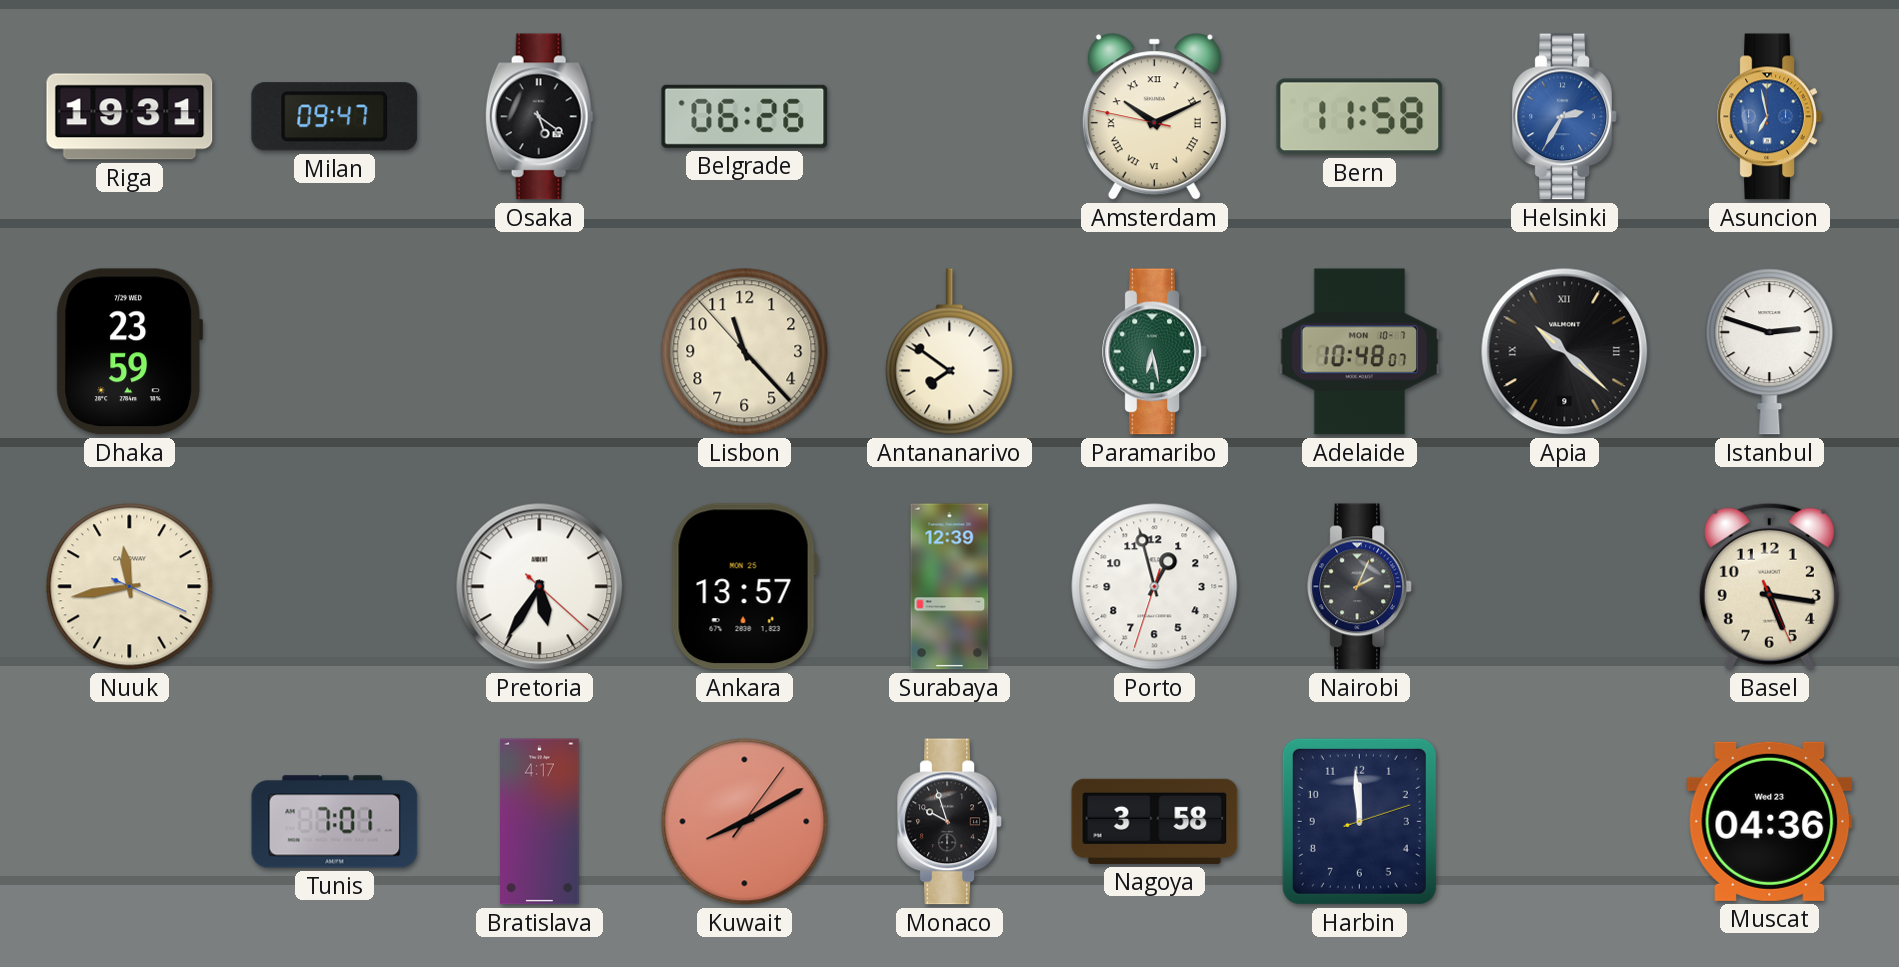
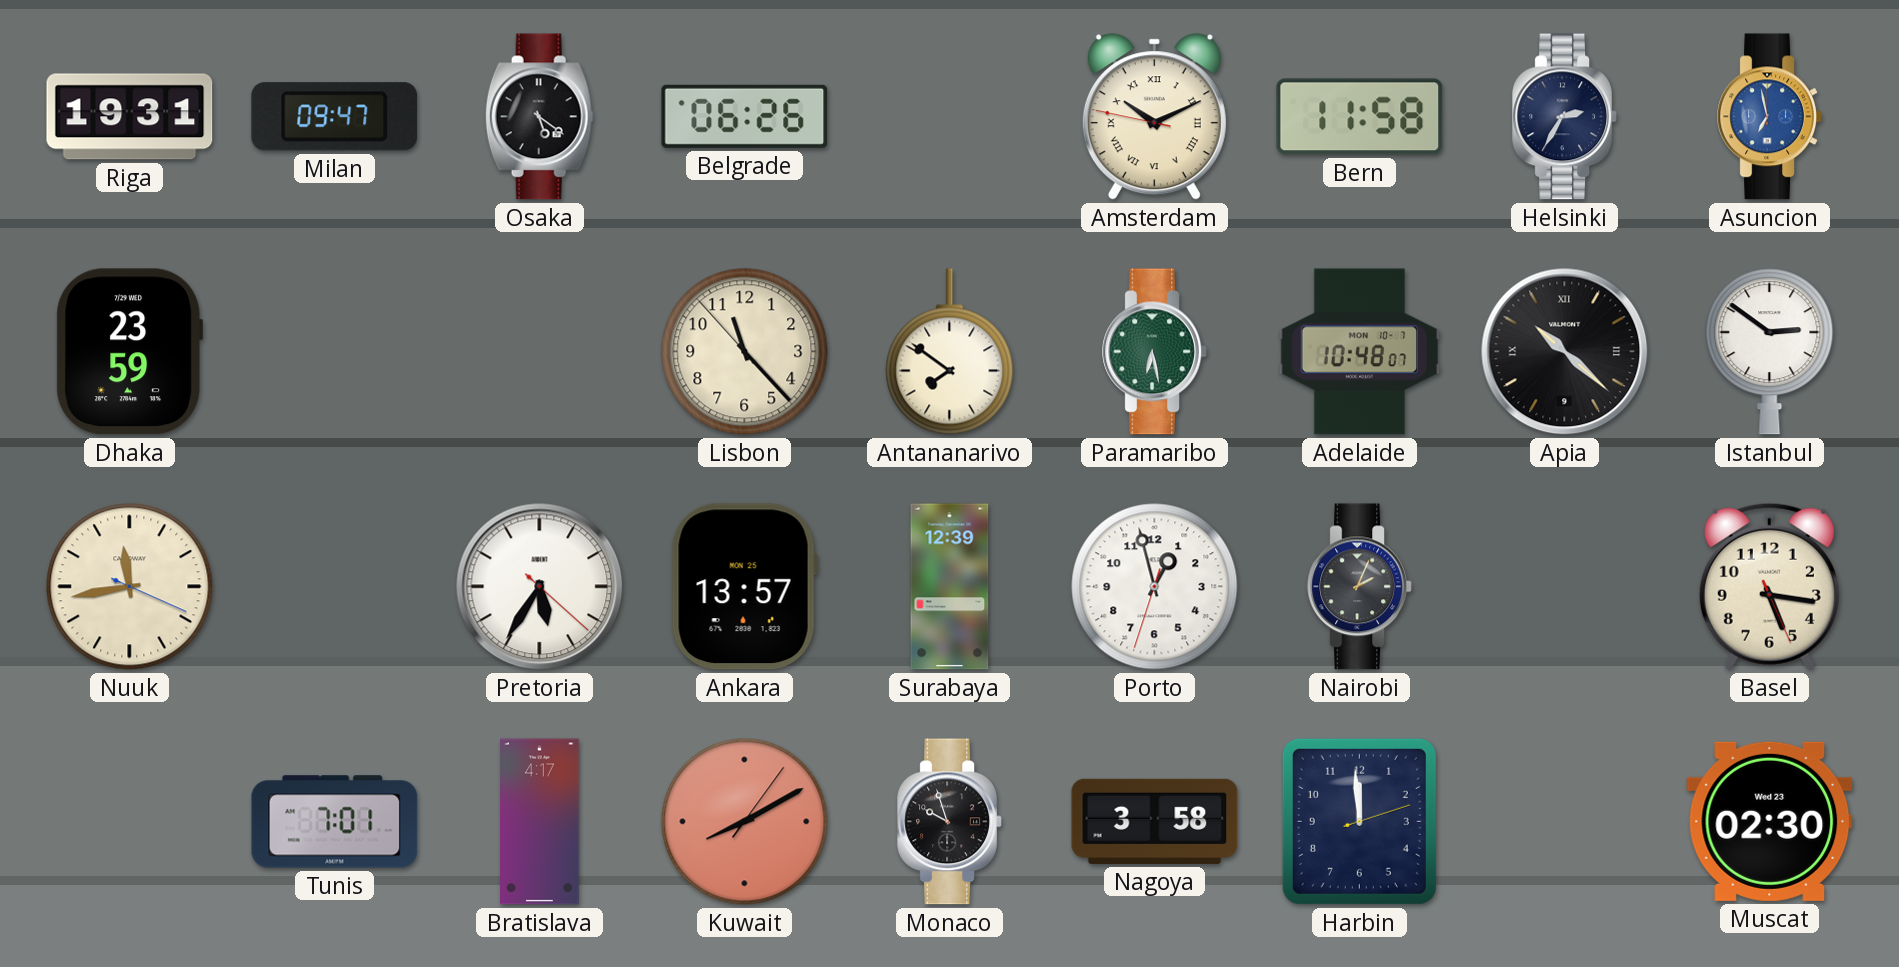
Helsinki dial: blue -> navy (1565, 117)
Istanbul: 2:48 -> 2:51 (1770, 352)
Muscat: 04:36 -> 02:30 (1770, 821)
